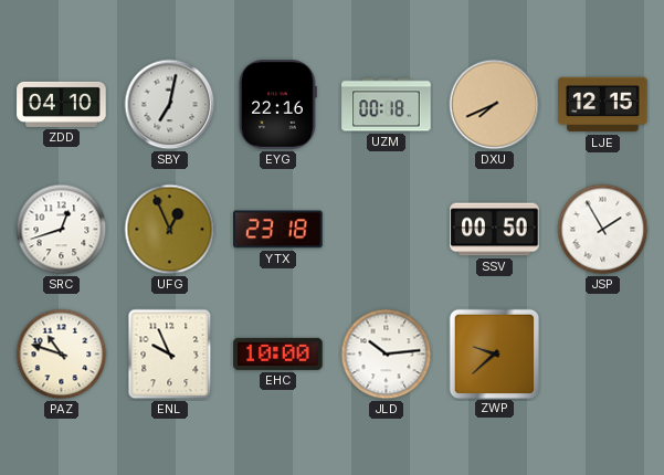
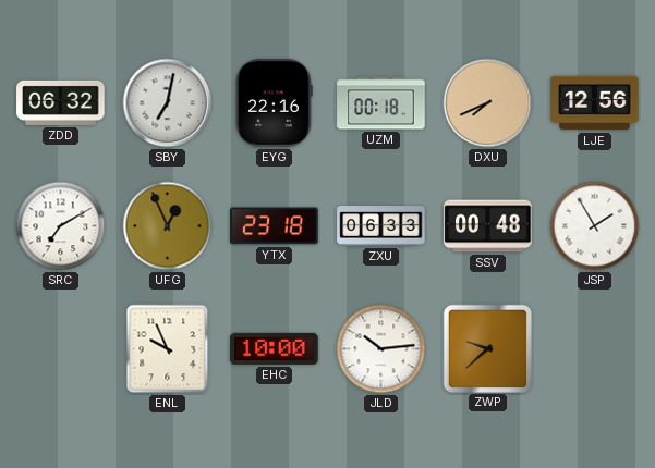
ZDD: 04:10 -> 06:32 (61, 102)
LJE: 12:15 -> 12:56 (595, 103)
SRC: 12:42 -> 7:10 (61, 226)
ZXU: none -> 06:33 (381, 226)
SSV: 00:50 -> 00:48 (488, 226)
PAZ: 10:48 -> none (62, 355)
